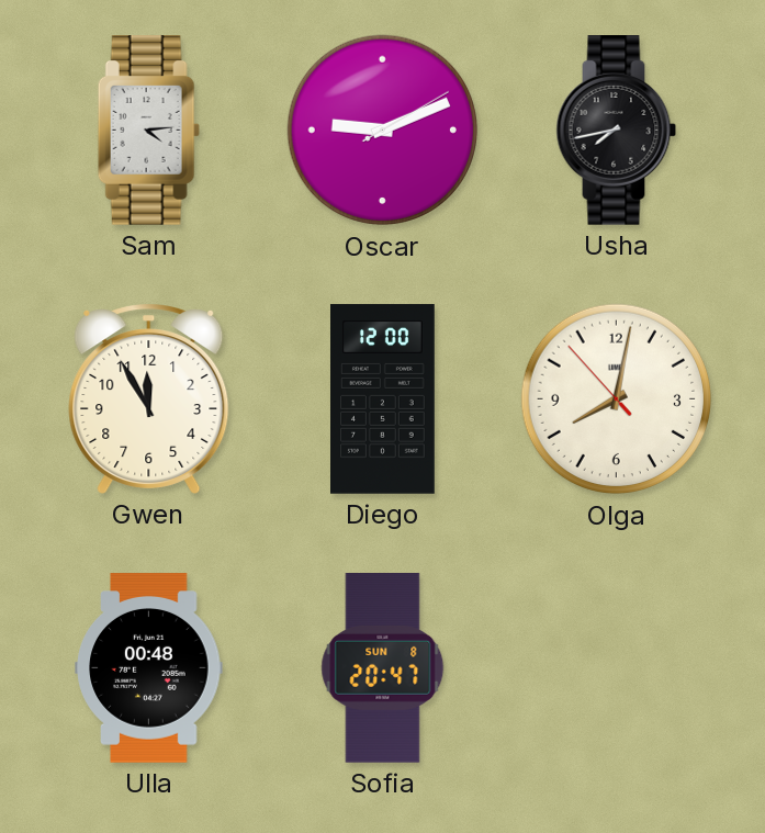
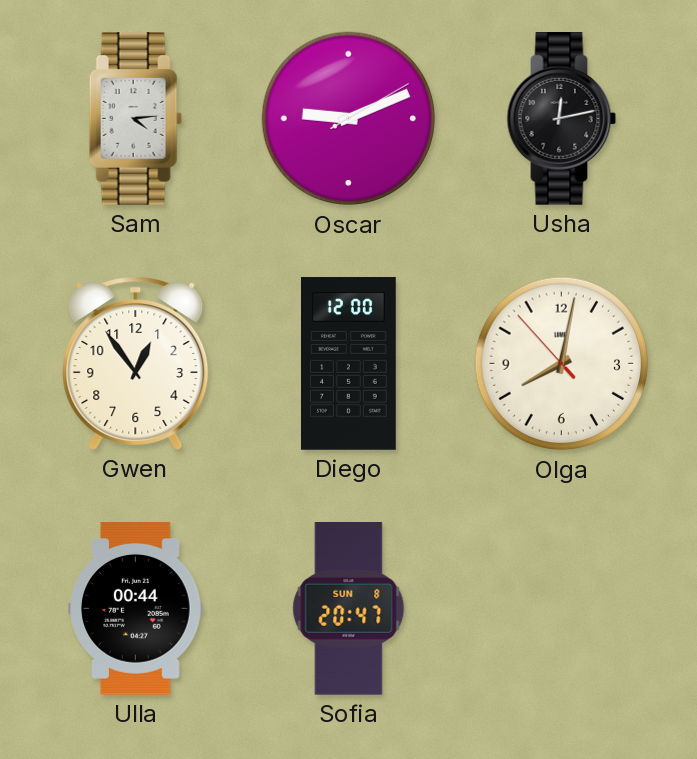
Usha: 7:43 -> 12:13 (562, 119)
Gwen: 11:55 -> 12:54 (136, 363)
Ulla: 00:48 -> 00:44 (136, 609)
